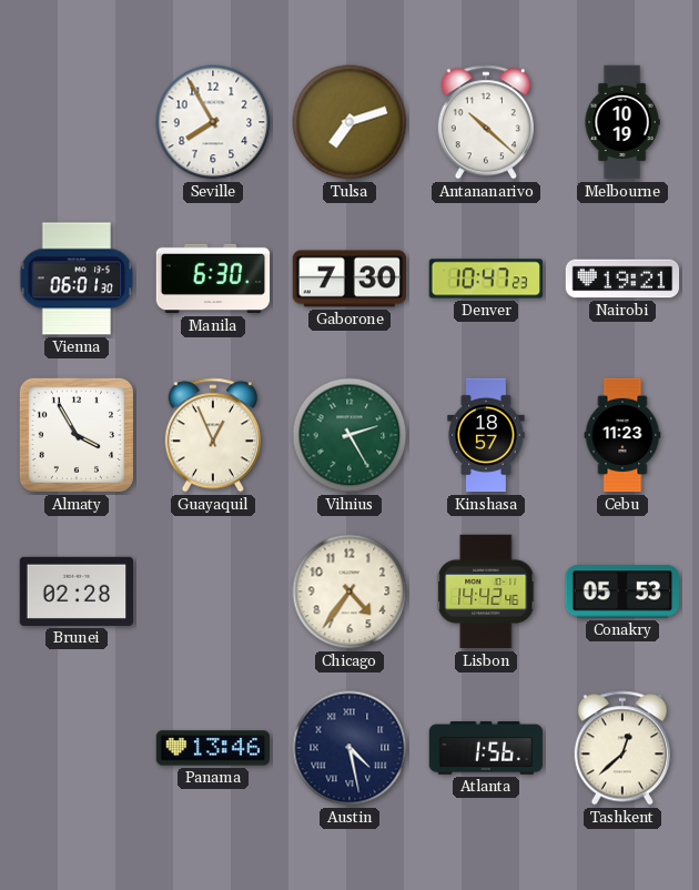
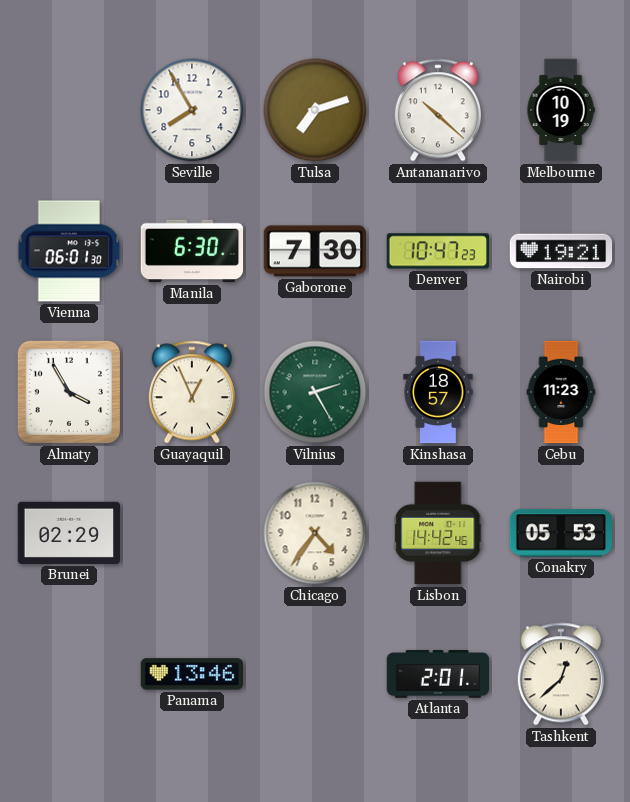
Brunei: 02:28 -> 02:29 (69, 533)
Austin: 4:28 -> none (349, 748)
Atlanta: 1:56 -> 2:01 (438, 675)
